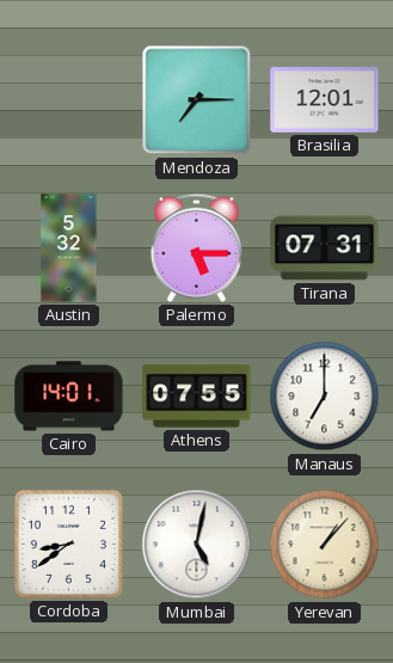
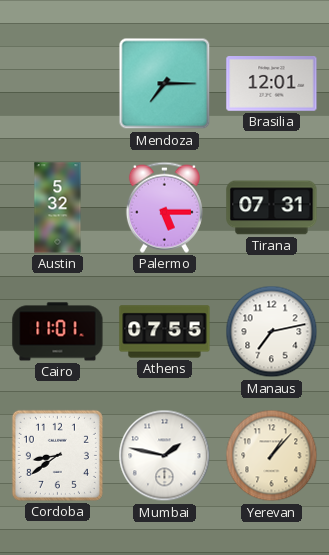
Cairo: 14:01 -> 11:01 (58, 332)
Manaus: 7:00 -> 7:13 (272, 332)
Mumbai: 5:02 -> 1:47 (165, 456)
